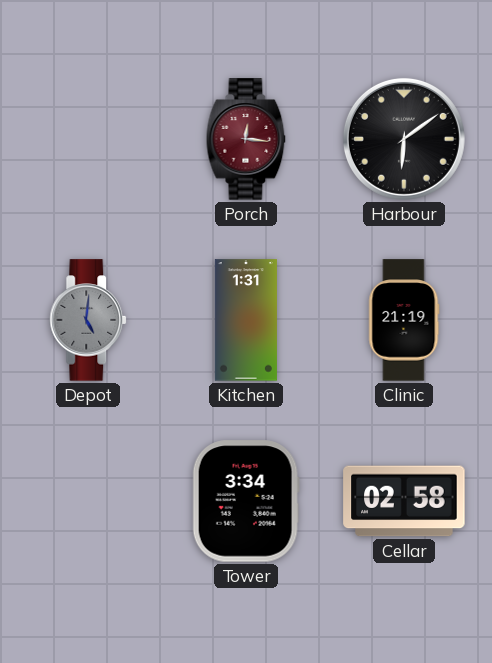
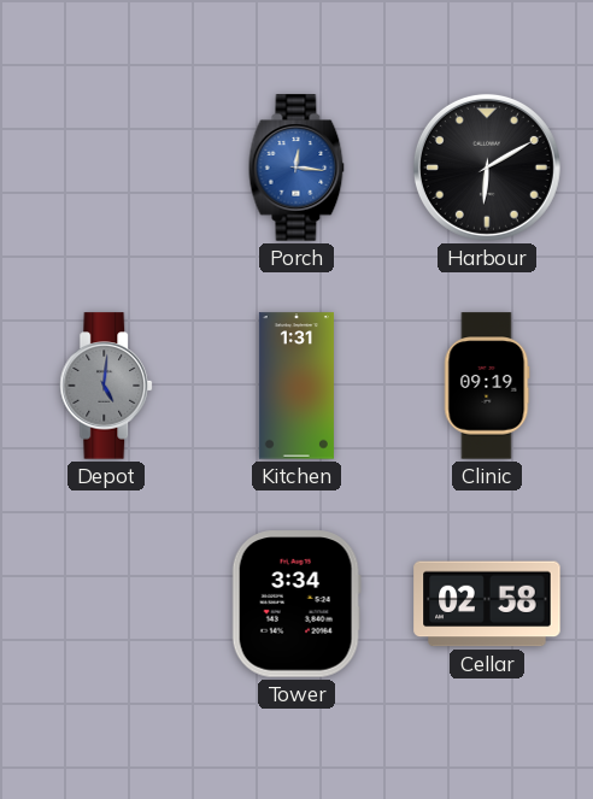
Porch dial: burgundy -> blue (296, 168)
Harbour: 6:09 -> 6:10 (487, 168)
Clinic: 21:19 -> 09:19 (487, 386)
